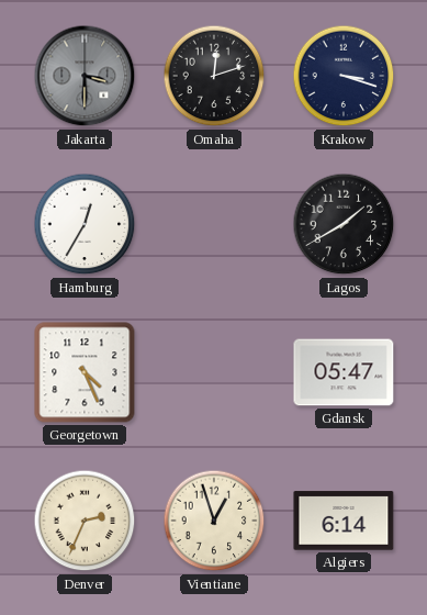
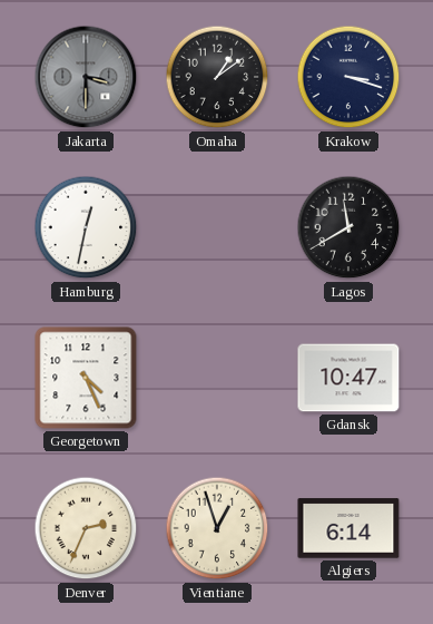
Omaha: 12:12 -> 1:09 (217, 77)
Hamburg: 12:35 -> 12:32 (86, 227)
Lagos: 1:40 -> 11:40 (348, 227)
Gdansk: 05:47 -> 10:47 (348, 378)
